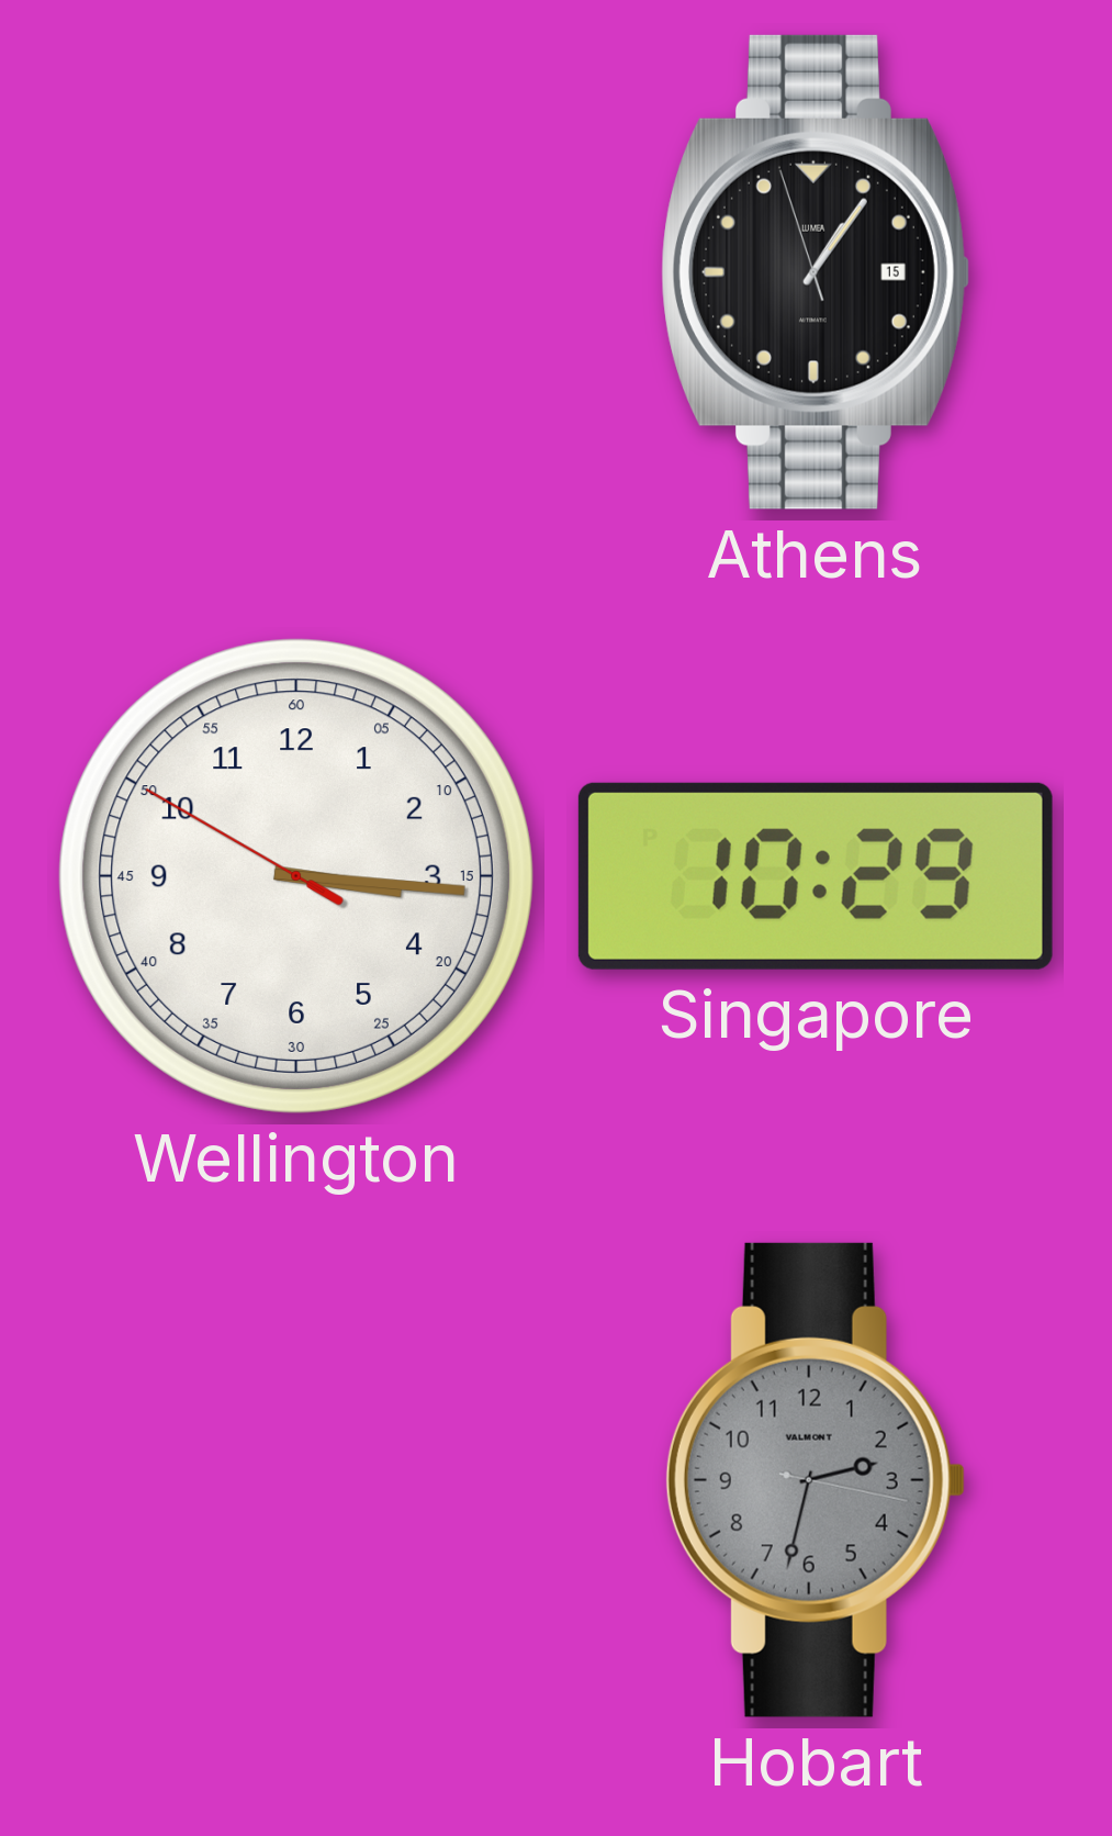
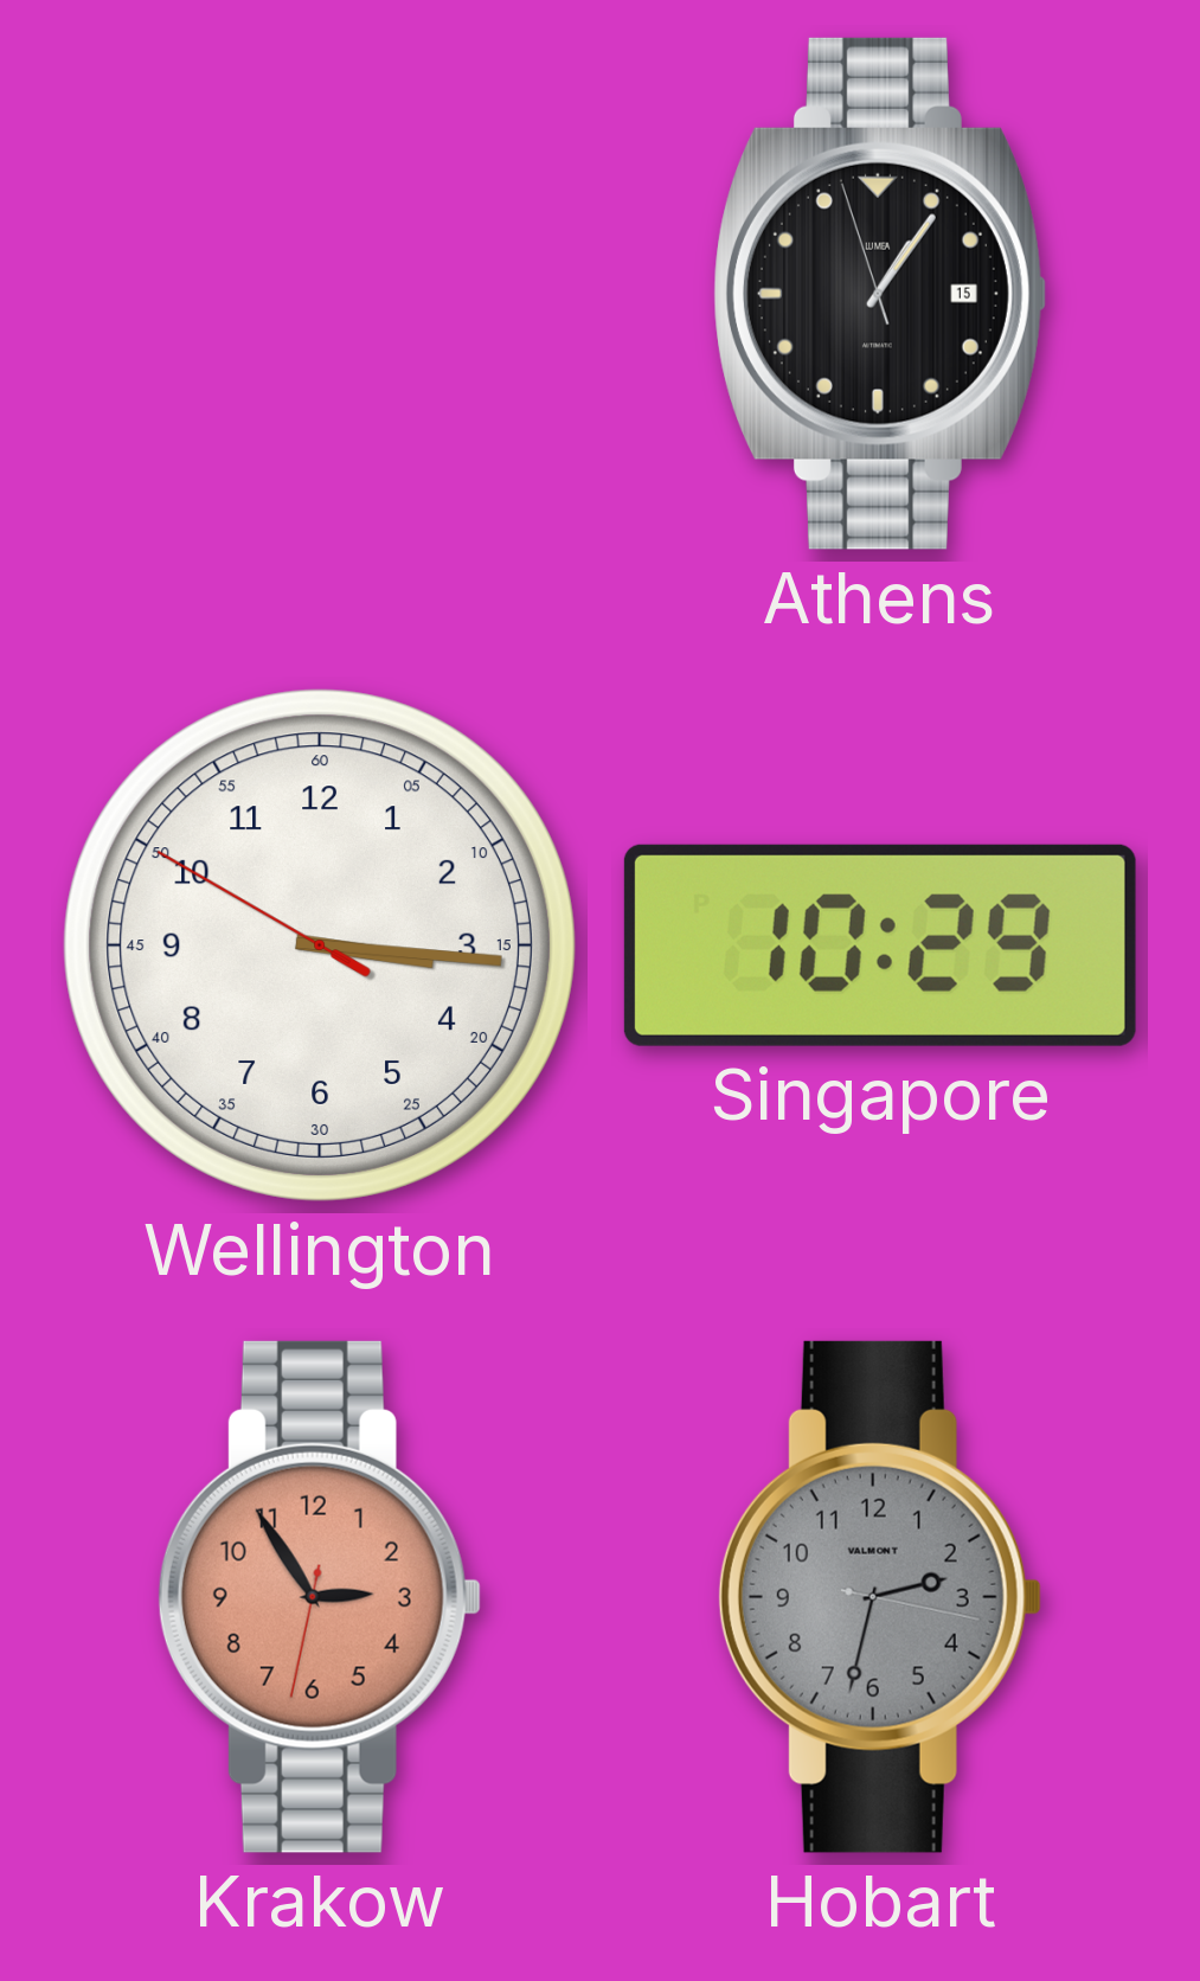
Krakow: none -> 2:54 (320, 1597)
